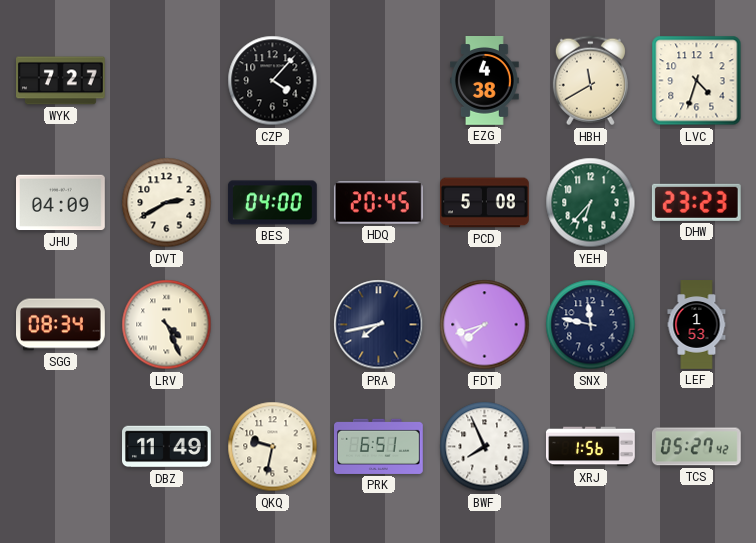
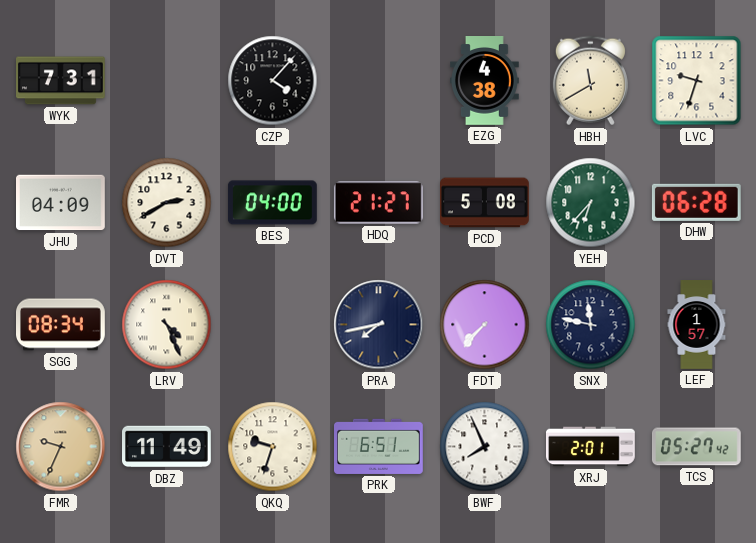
WYK: 7:27 -> 7:31 (61, 81)
LVC: 4:33 -> 9:33 (697, 81)
HDQ: 20:45 -> 21:27 (378, 203)
DHW: 23:23 -> 06:28 (696, 202)
FDT: 7:42 -> 7:37 (485, 325)
LEF: 1:53 -> 1:57 (697, 325)
FMR: none -> 9:34 (61, 447)
QKQ: 9:32 -> 9:33 (273, 447)
XRJ: 1:56 -> 2:01 (591, 447)
